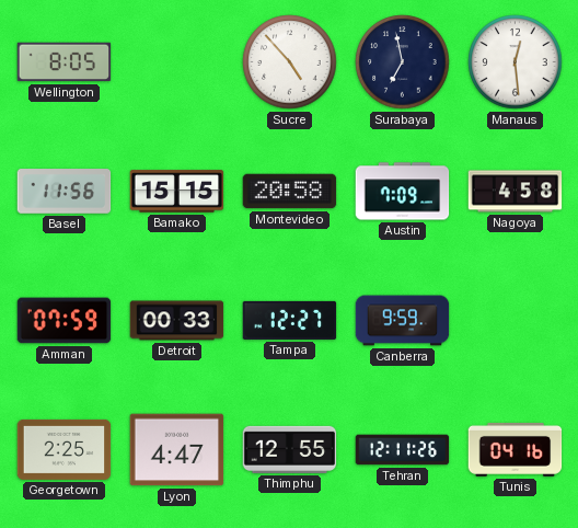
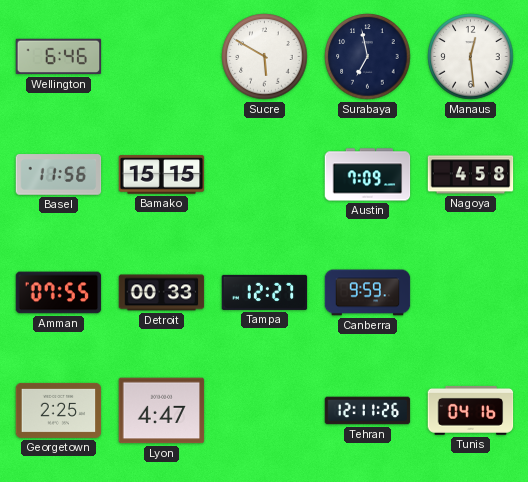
Wellington: 8:05 -> 6:46 (59, 57)
Sucre: 4:53 -> 5:50 (265, 57)
Montevideo: 20:58 -> none (290, 192)
Amman: 07:59 -> 07:55 (59, 293)
Thimphu: 12:55 -> none (290, 449)
